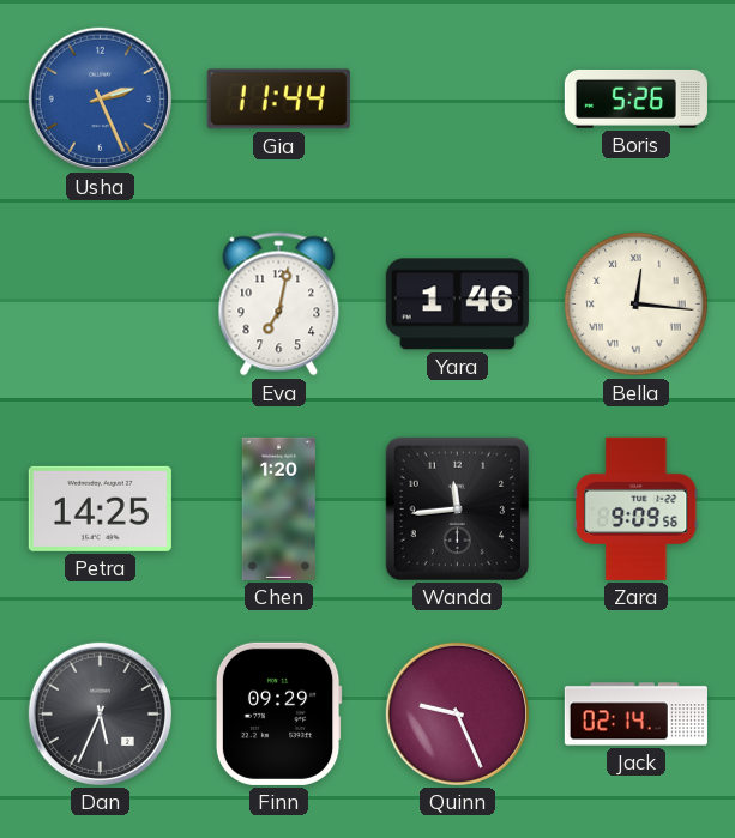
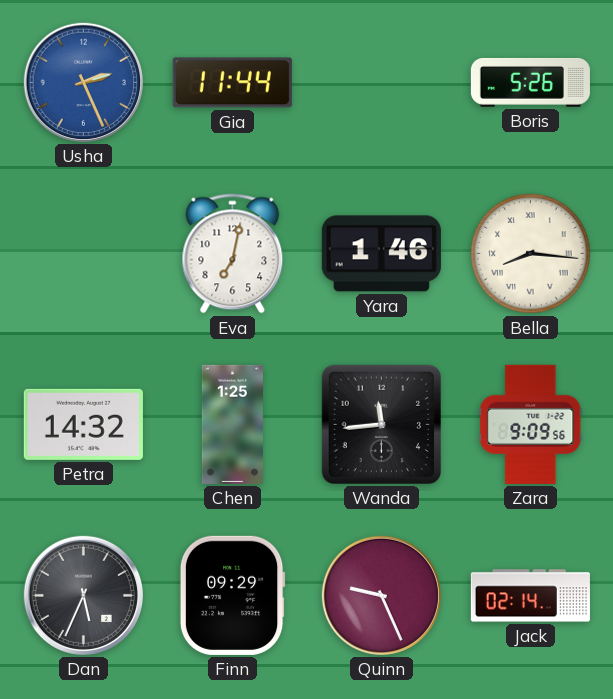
Bella: 12:16 -> 8:16 (531, 254)
Petra: 14:25 -> 14:32 (83, 424)
Chen: 1:20 -> 1:25 (232, 424)
